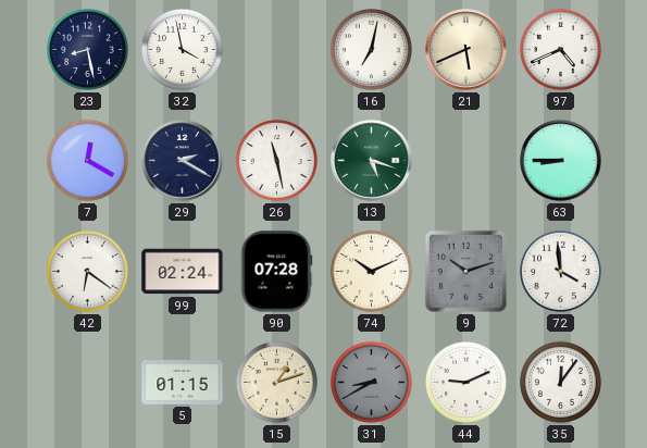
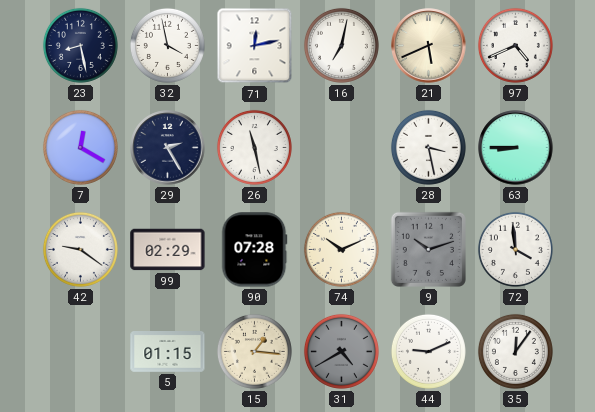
71: none -> 12:13 (255, 46)
29: 2:20 -> 2:25 (168, 148)
13: 5:18 -> none (372, 161)
28: none -> 3:28 (428, 147)
42: 6:21 -> 9:21 (80, 249)
99: 02:24 -> 02:29 (168, 250)
15: 1:12 -> 1:16 (254, 351)
31: 8:40 -> 4:40 (341, 351)
